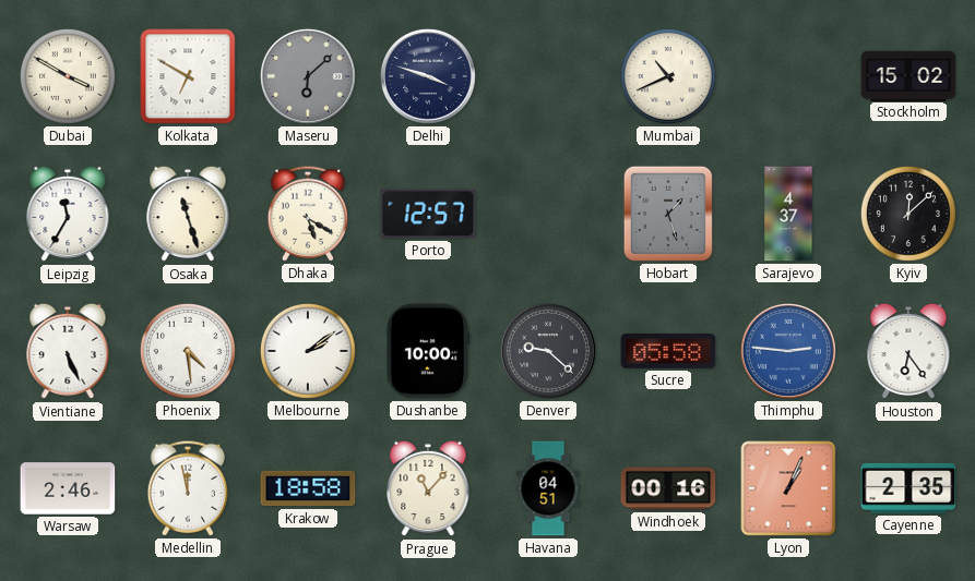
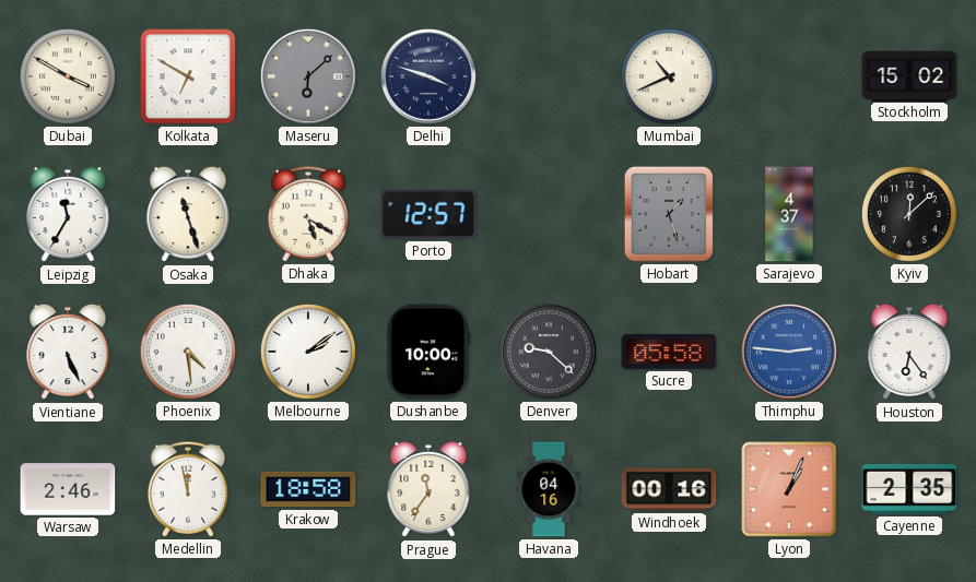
Prague: 11:07 -> 11:36 (428, 489)
Havana: 04:51 -> 04:16 (549, 489)
